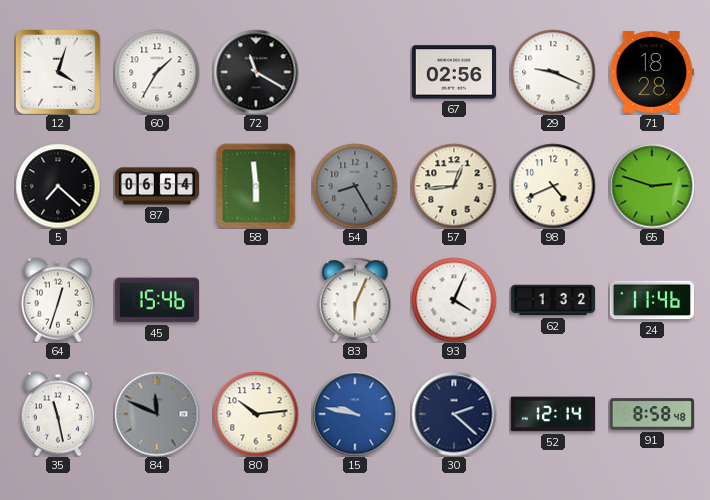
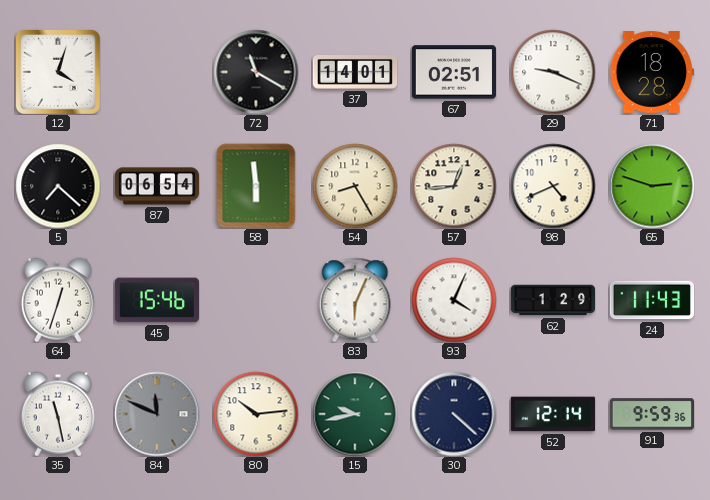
60: 1:35 -> none (157, 72)
37: none -> 14:01 (355, 73)
67: 02:56 -> 02:51 (453, 72)
54 dial: grey -> cream (355, 186)
62: 1:32 -> 1:29 (553, 300)
24: 11:46 -> 11:43 (652, 300)
15: 9:47 -> 9:43 (355, 414)
15 dial: blue -> green (355, 414)
30: 2:22 -> 4:22 (454, 414)
91: 8:58 -> 9:59 (652, 414)
